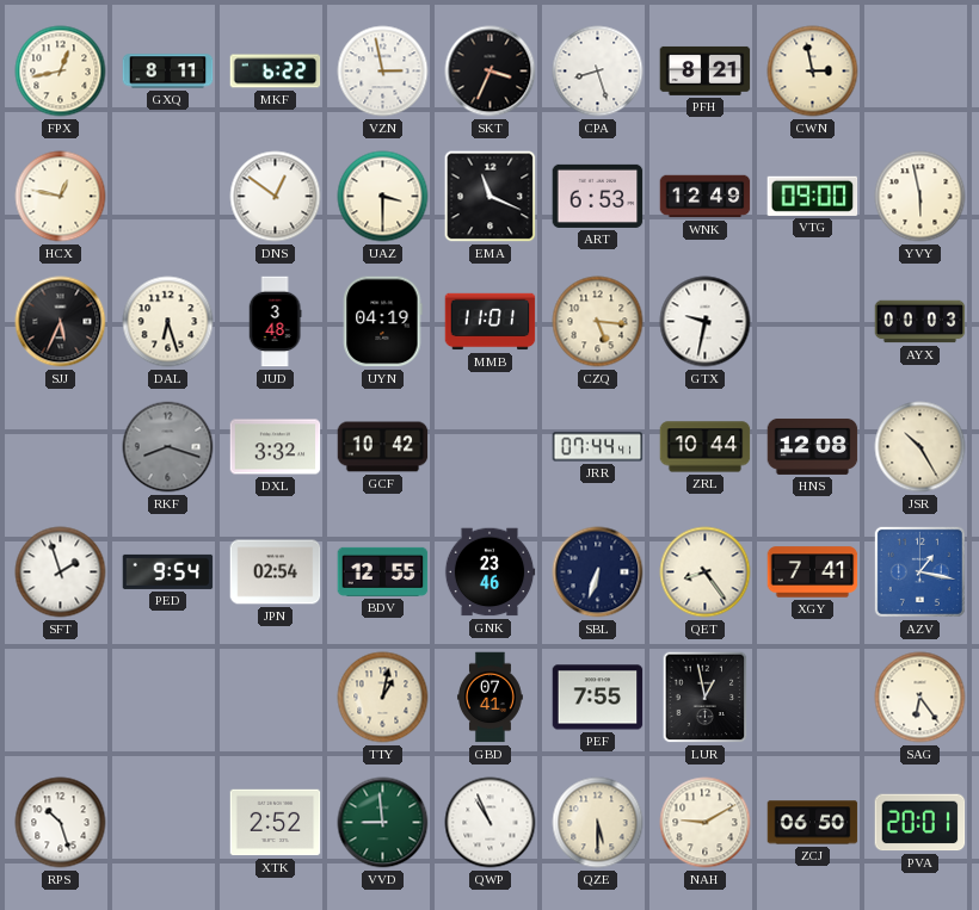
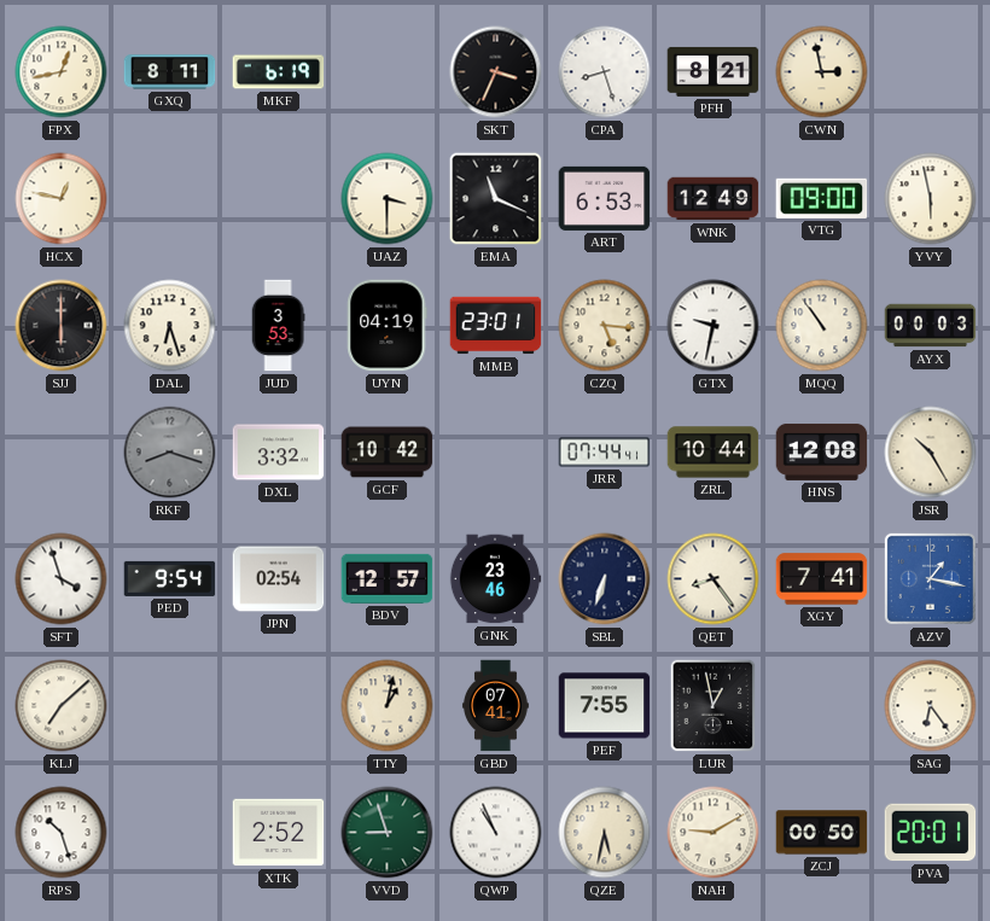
MKF: 6:22 -> 6:19 (279, 72)
VZN: 2:58 -> none (383, 72)
DNS: 12:51 -> none (276, 197)
SJJ: 5:34 -> 6:00 (62, 326)
JUD: 3:48 -> 3:53 (278, 326)
MMB: 11:01 -> 23:01 (496, 326)
MQQ: none -> 10:54 (822, 326)
SFT: 1:57 -> 3:57 (62, 579)
BDV: 12:55 -> 12:57 (388, 578)
KLJ: none -> 7:08 (62, 706)
VVD: 8:59 -> 8:57 (388, 833)
QZE: 5:30 -> 5:32 (605, 833)
ZCJ: 06:50 -> 00:50 (822, 833)
